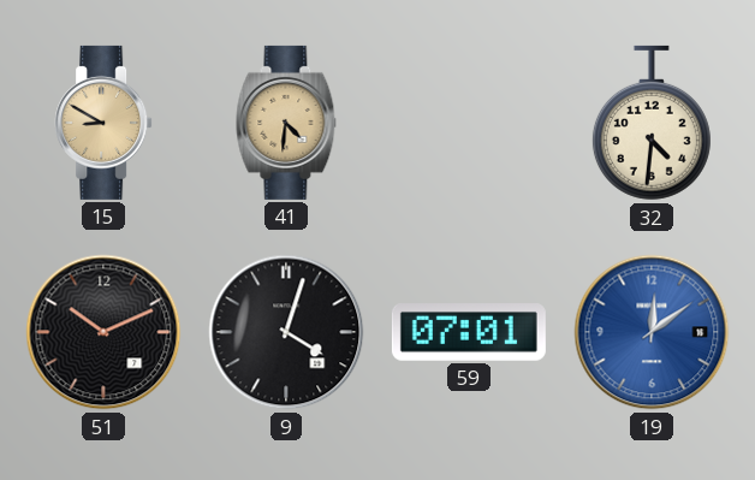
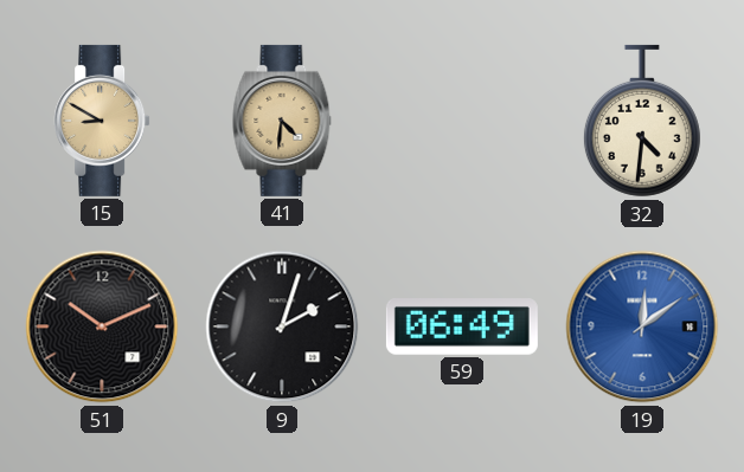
9: 4:03 -> 2:03 (282, 326)
59: 07:01 -> 06:49 (462, 326)
